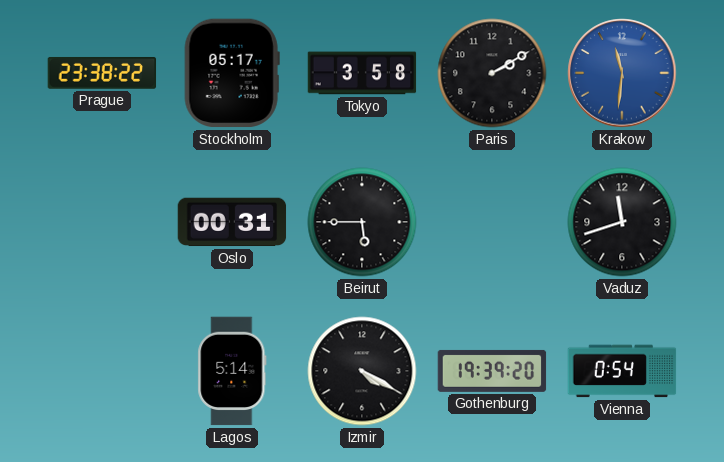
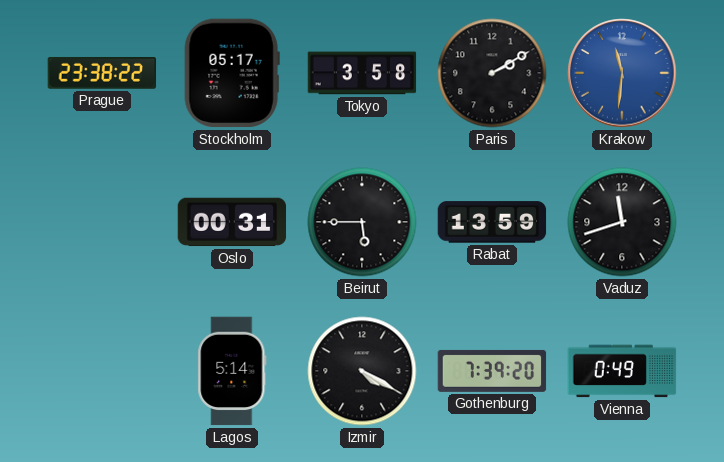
Rabat: none -> 13:59 (492, 222)
Gothenburg: 19:39 -> 7:39 (492, 371)
Vienna: 0:54 -> 0:49 (622, 371)
